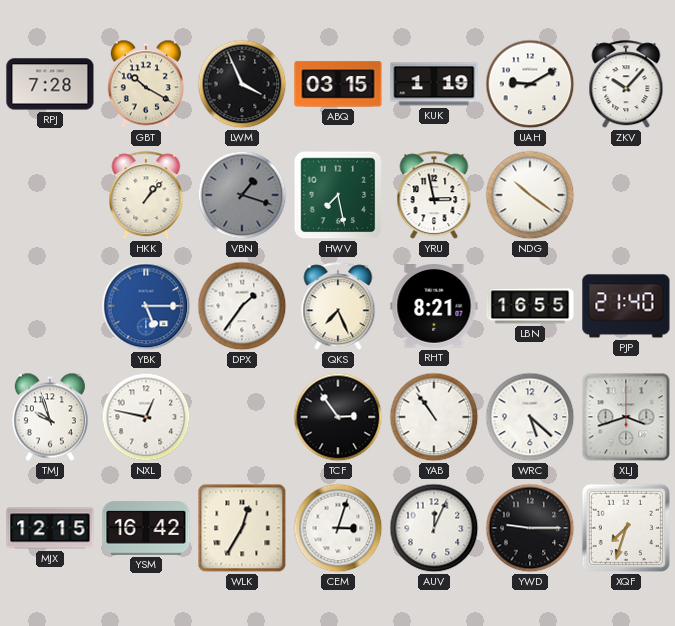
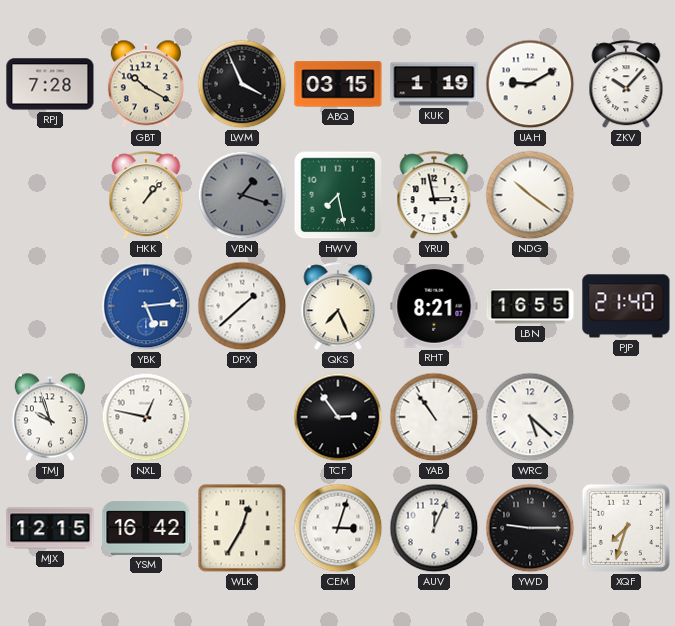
YBK: 5:15 -> 5:14 (146, 306)
DPX: 1:36 -> 1:38 (242, 306)
XLJ: 3:42 -> none (626, 417)
